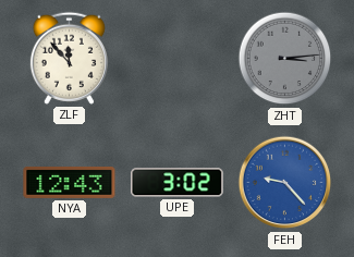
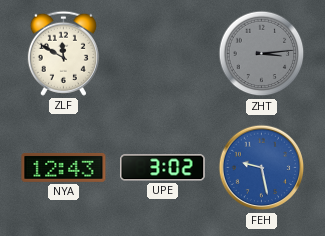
ZLF: 11:53 -> 11:50 (63, 53)
FEH: 9:23 -> 9:28 (262, 168)
